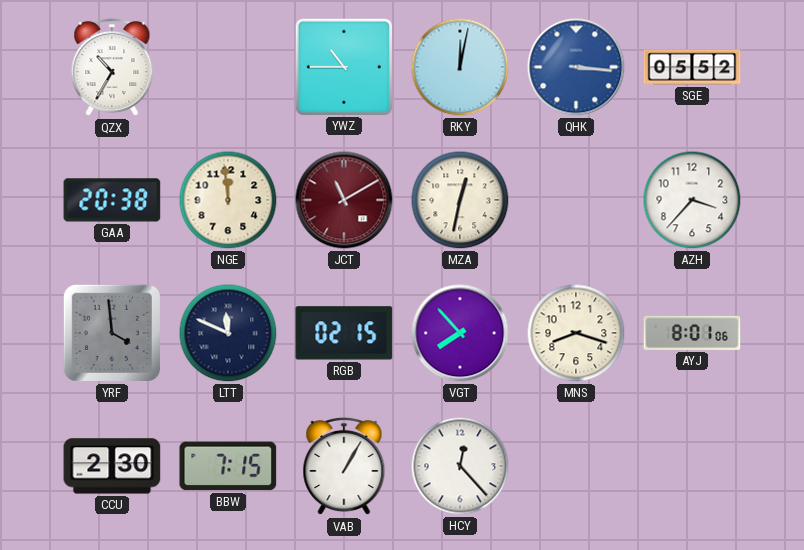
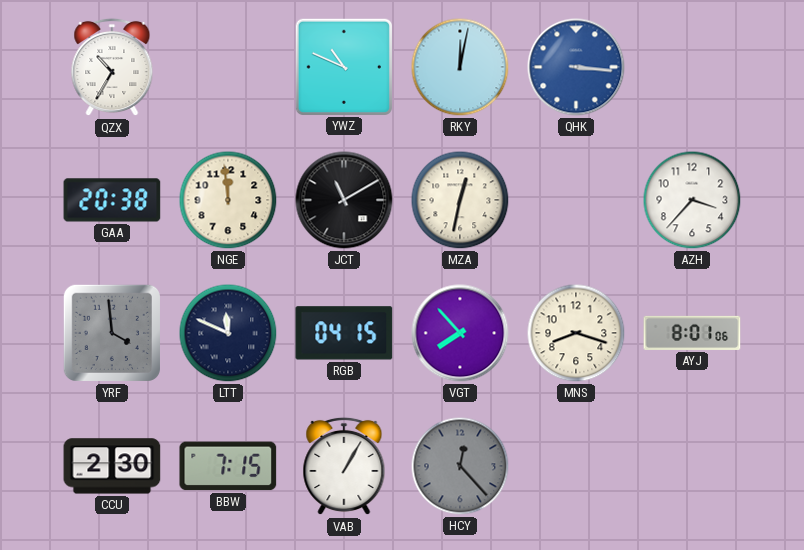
YWZ: 10:45 -> 10:49 (343, 66)
SGE: 05:52 -> none (692, 67)
JCT dial: burgundy -> black (344, 200)
RGB: 02:15 -> 04:15 (344, 333)
HCY dial: white -> grey (460, 466)
